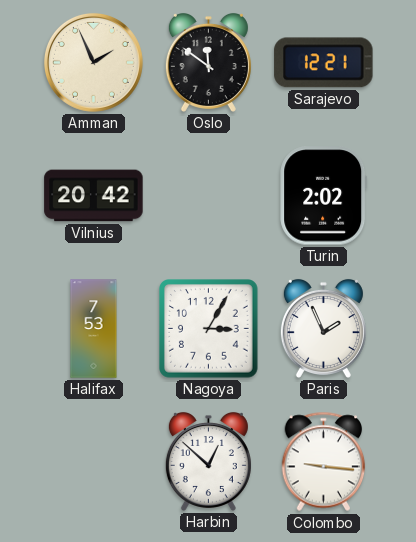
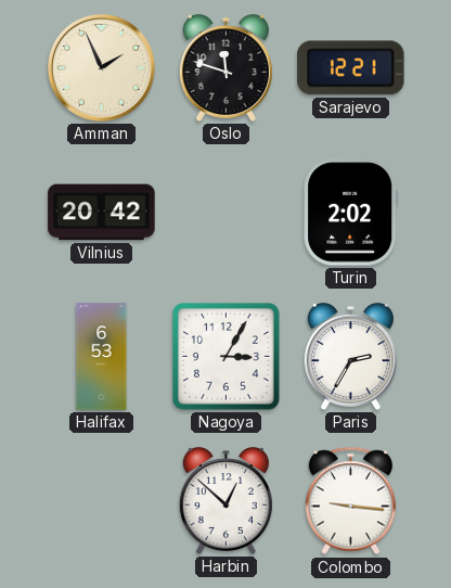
Oslo: 11:51 -> 11:48 (225, 67)
Halifax: 7:53 -> 6:53 (102, 357)
Paris: 1:56 -> 2:35 (350, 356)
